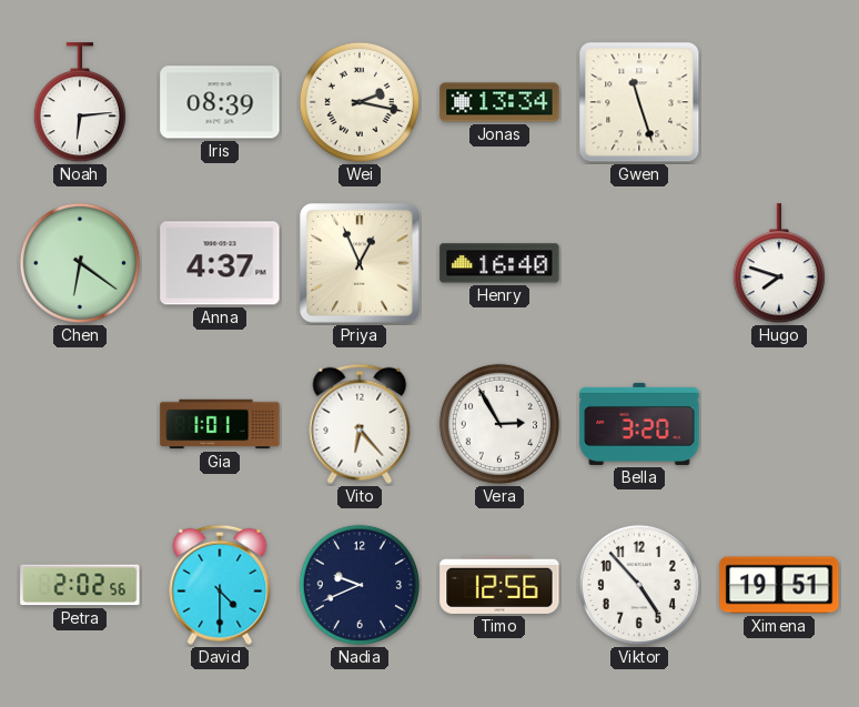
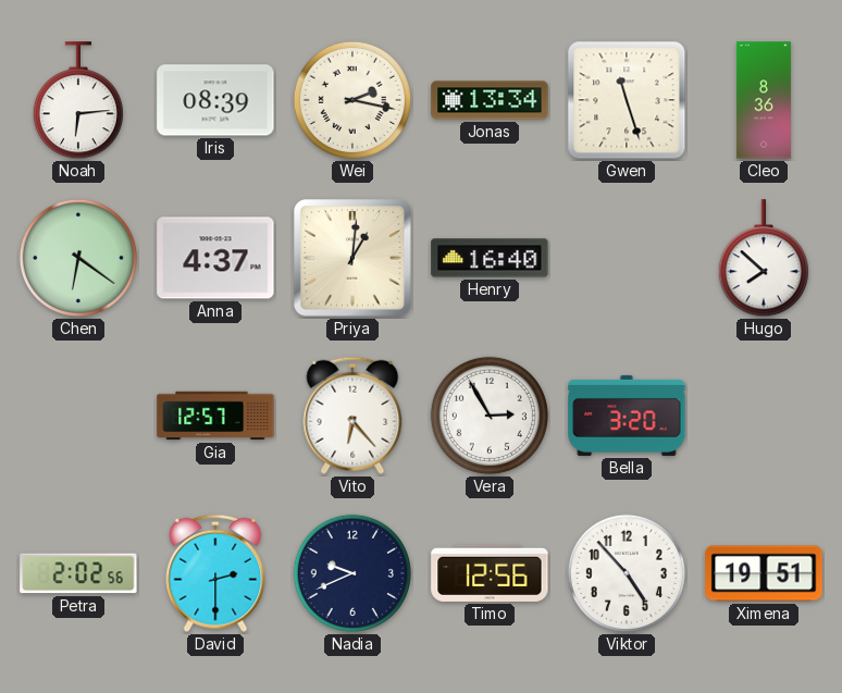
Cleo: none -> 8:36 (764, 100)
Priya: 12:56 -> 1:01 (352, 258)
Hugo: 7:48 -> 7:52 (764, 259)
Gia: 1:01 -> 12:57 (215, 416)
David: 4:30 -> 2:30 (215, 573)
